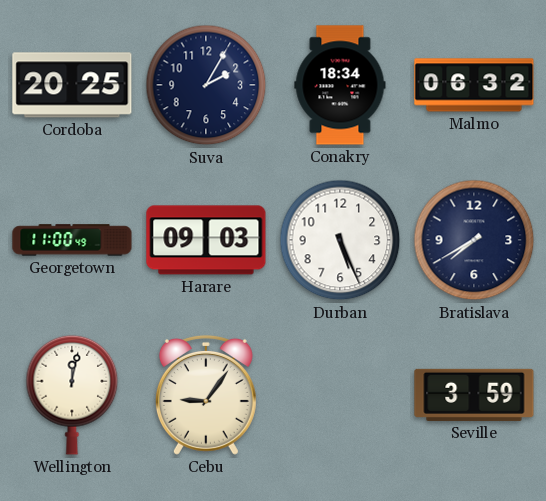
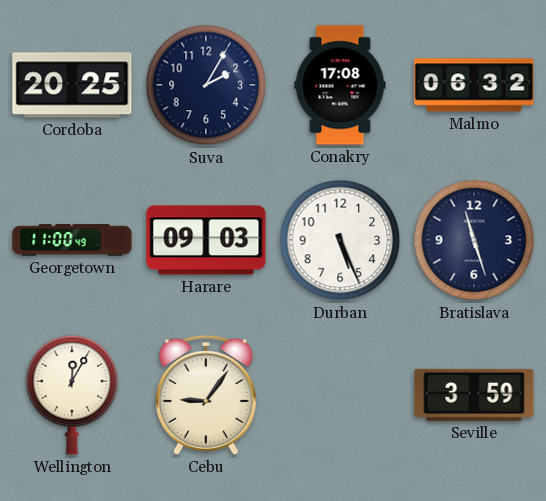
Conakry: 18:34 -> 17:08 (340, 85)
Bratislava: 7:40 -> 11:27 (474, 240)
Wellington: 12:02 -> 12:05 (72, 395)
